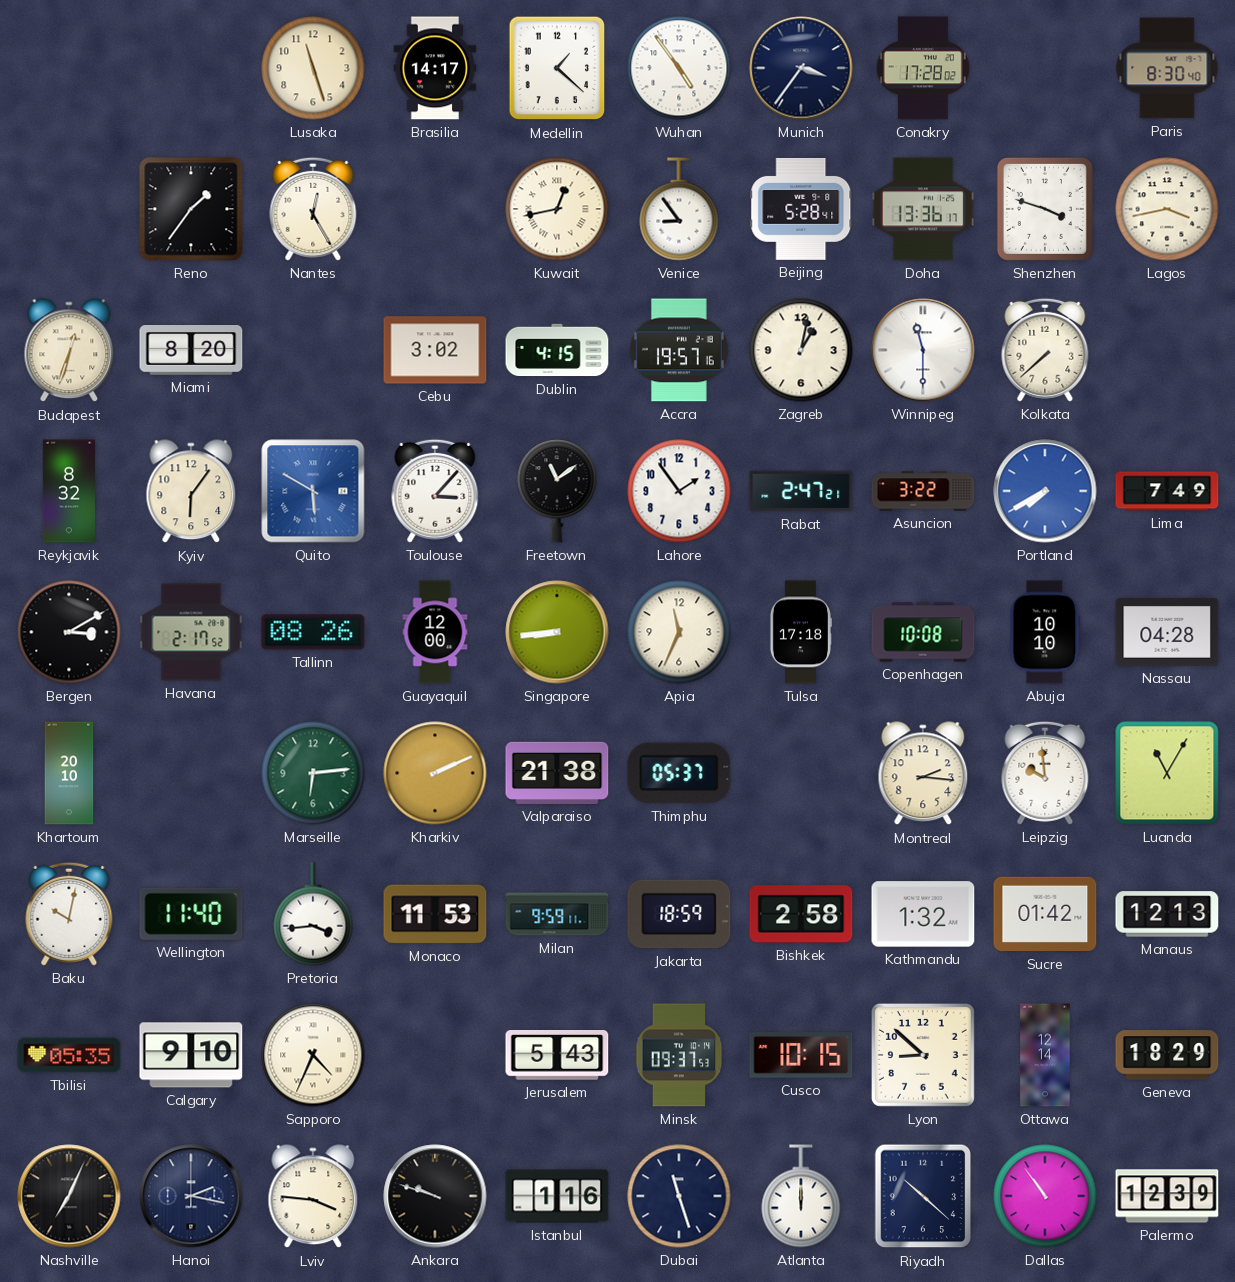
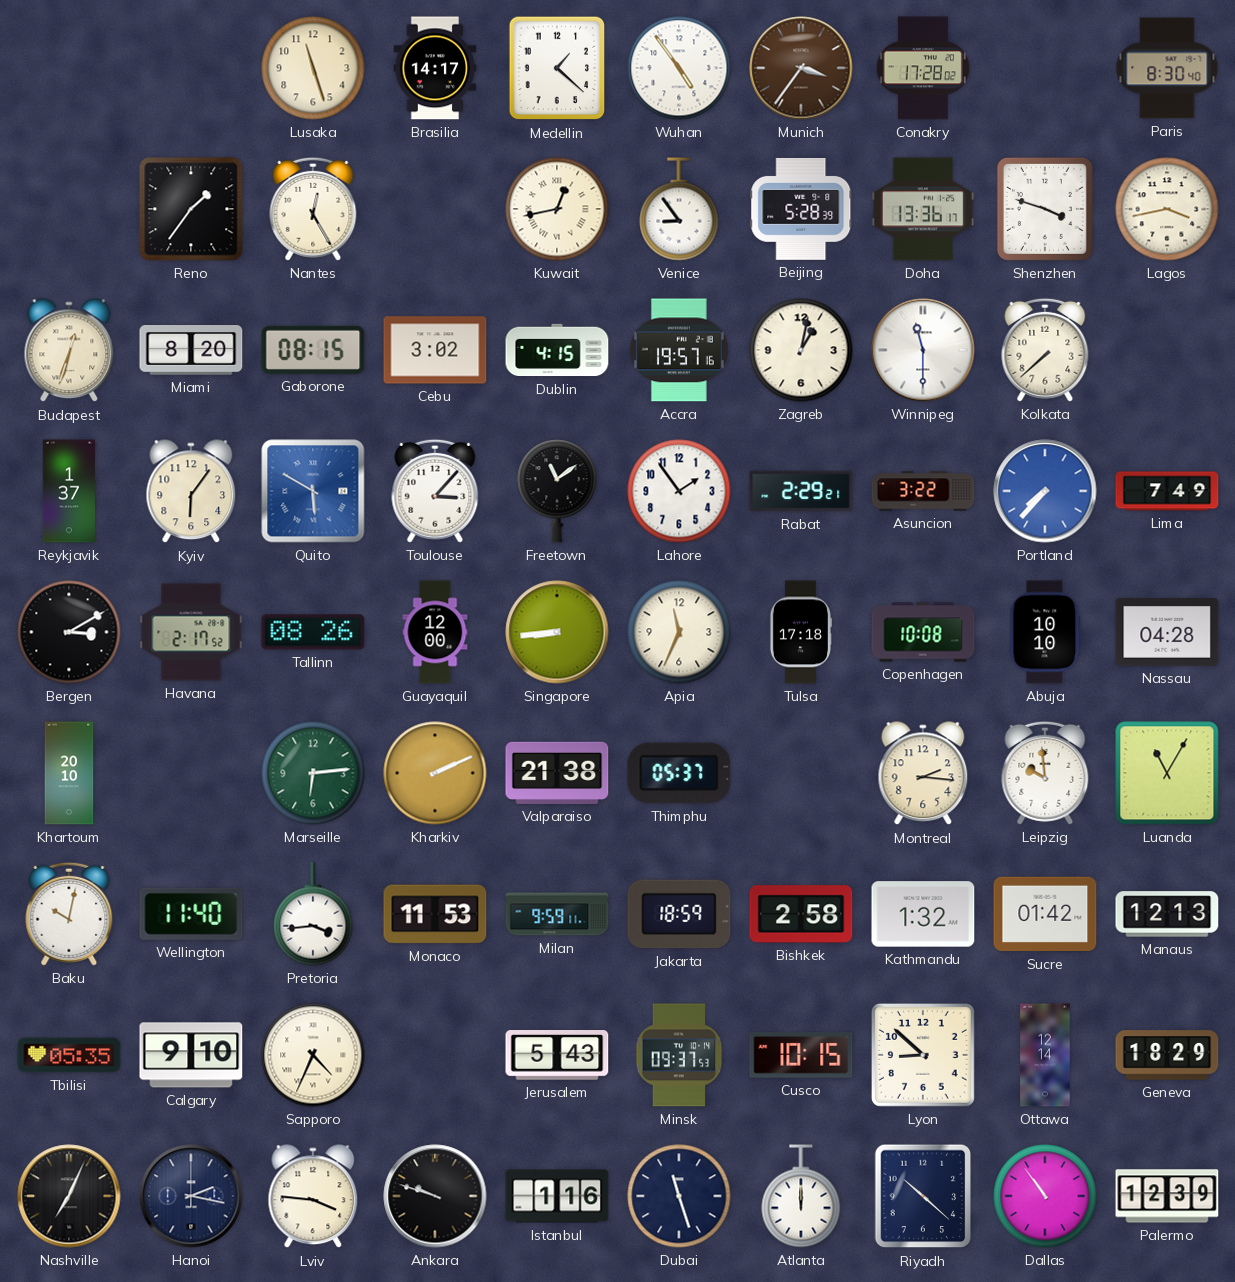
Munich dial: navy -> brown (801, 68)
Beijing: 5:28:41 -> 5:28:39 (801, 209)
Gaborone: none -> 08:15 (313, 350)
Reykjavik: 8:32 -> 1:37 (68, 491)
Rabat: 2:47 -> 2:29 (801, 491)
Portland: 7:40 -> 7:37 (1045, 491)
